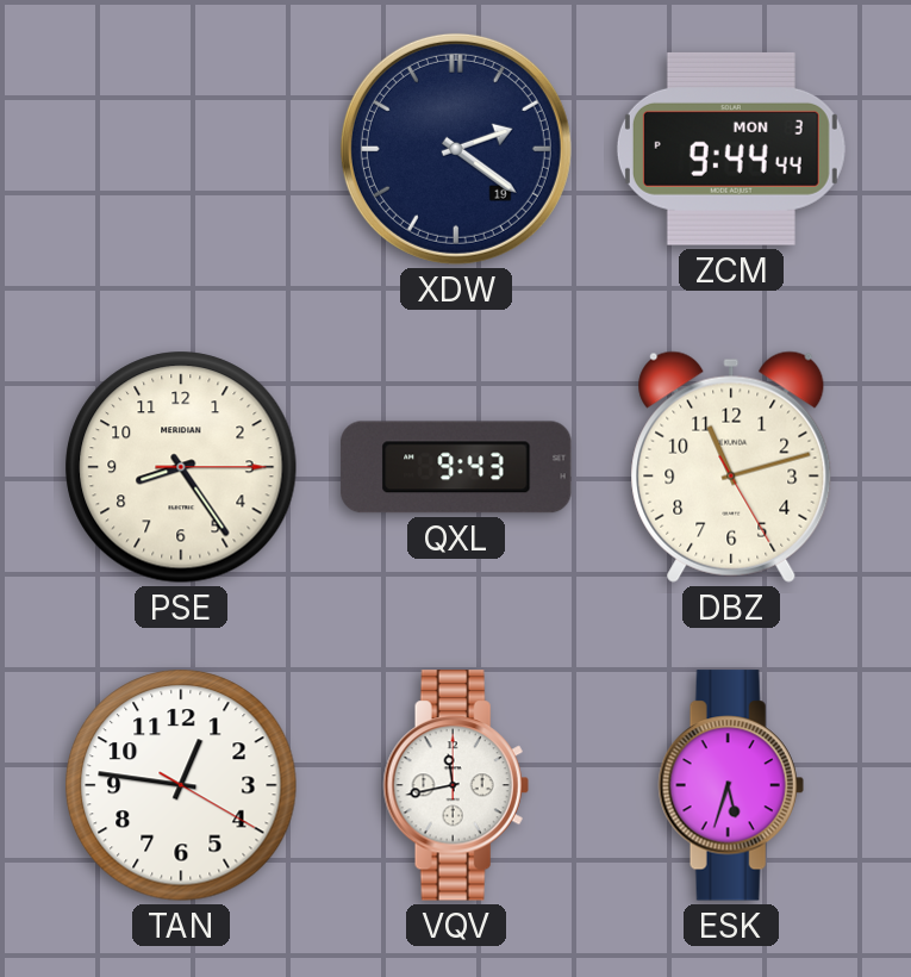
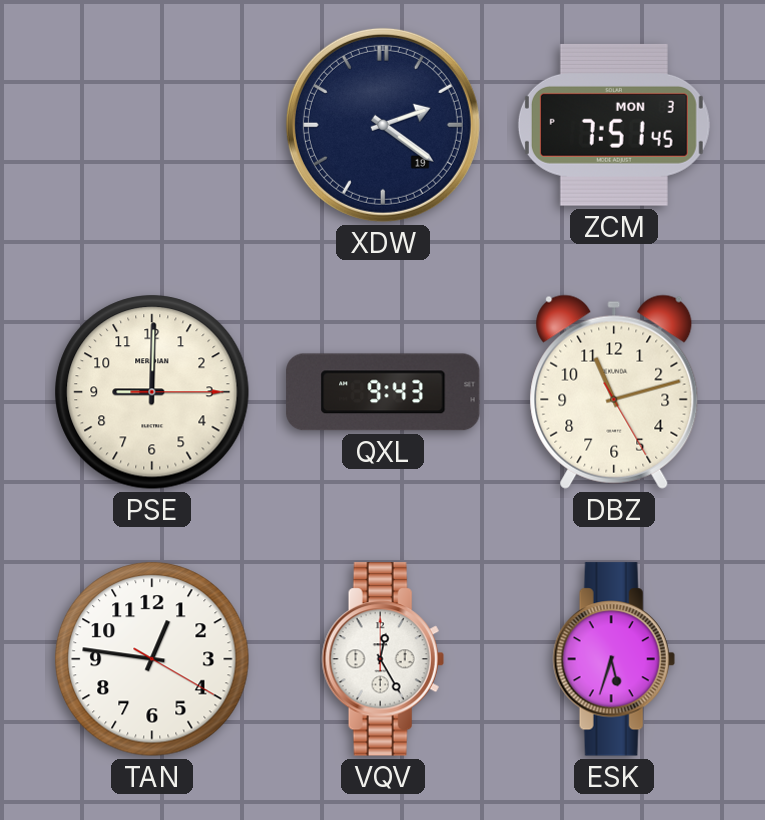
ZCM: 9:44 -> 7:51 (614, 125)
PSE: 8:24 -> 9:00 (152, 392)
VQV: 11:43 -> 12:25 (383, 659)
